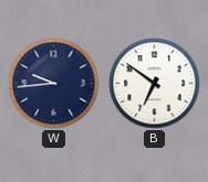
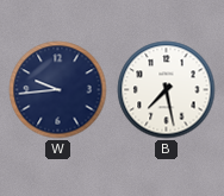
B: 6:51 -> 7:28 (167, 90)
